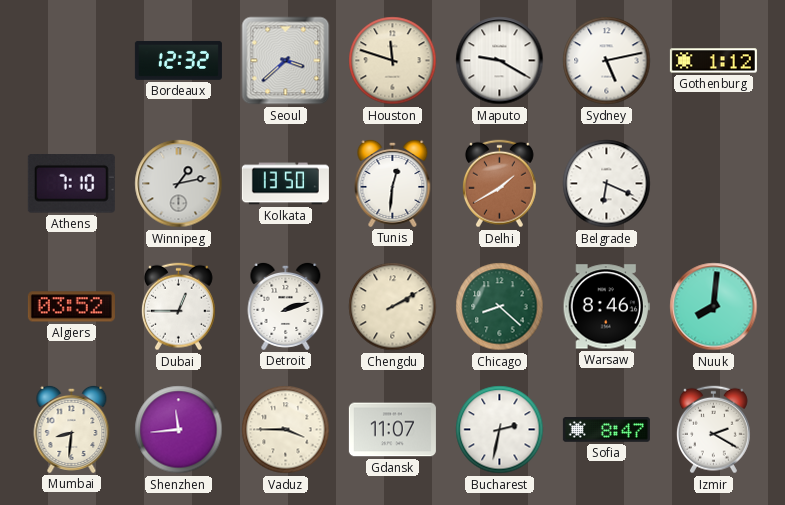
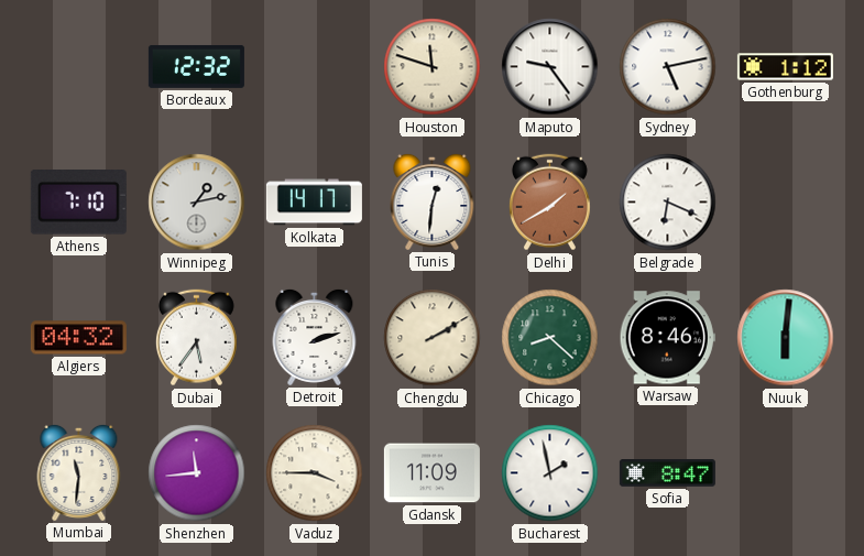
Seoul: 3:38 -> none (286, 61)
Maputo: 9:20 -> 9:24 (550, 67)
Kolkata: 13:50 -> 14:17 (314, 203)
Algiers: 03:52 -> 04:32 (78, 338)
Dubai: 12:45 -> 5:36 (196, 338)
Nuuk: 8:01 -> 6:01 (786, 338)
Mumbai: 8:31 -> 11:31 (79, 472)
Gdansk: 11:07 -> 11:09 (431, 473)
Bucharest: 2:32 -> 1:58 (550, 473)
Izmir: 2:20 -> none (713, 430)
